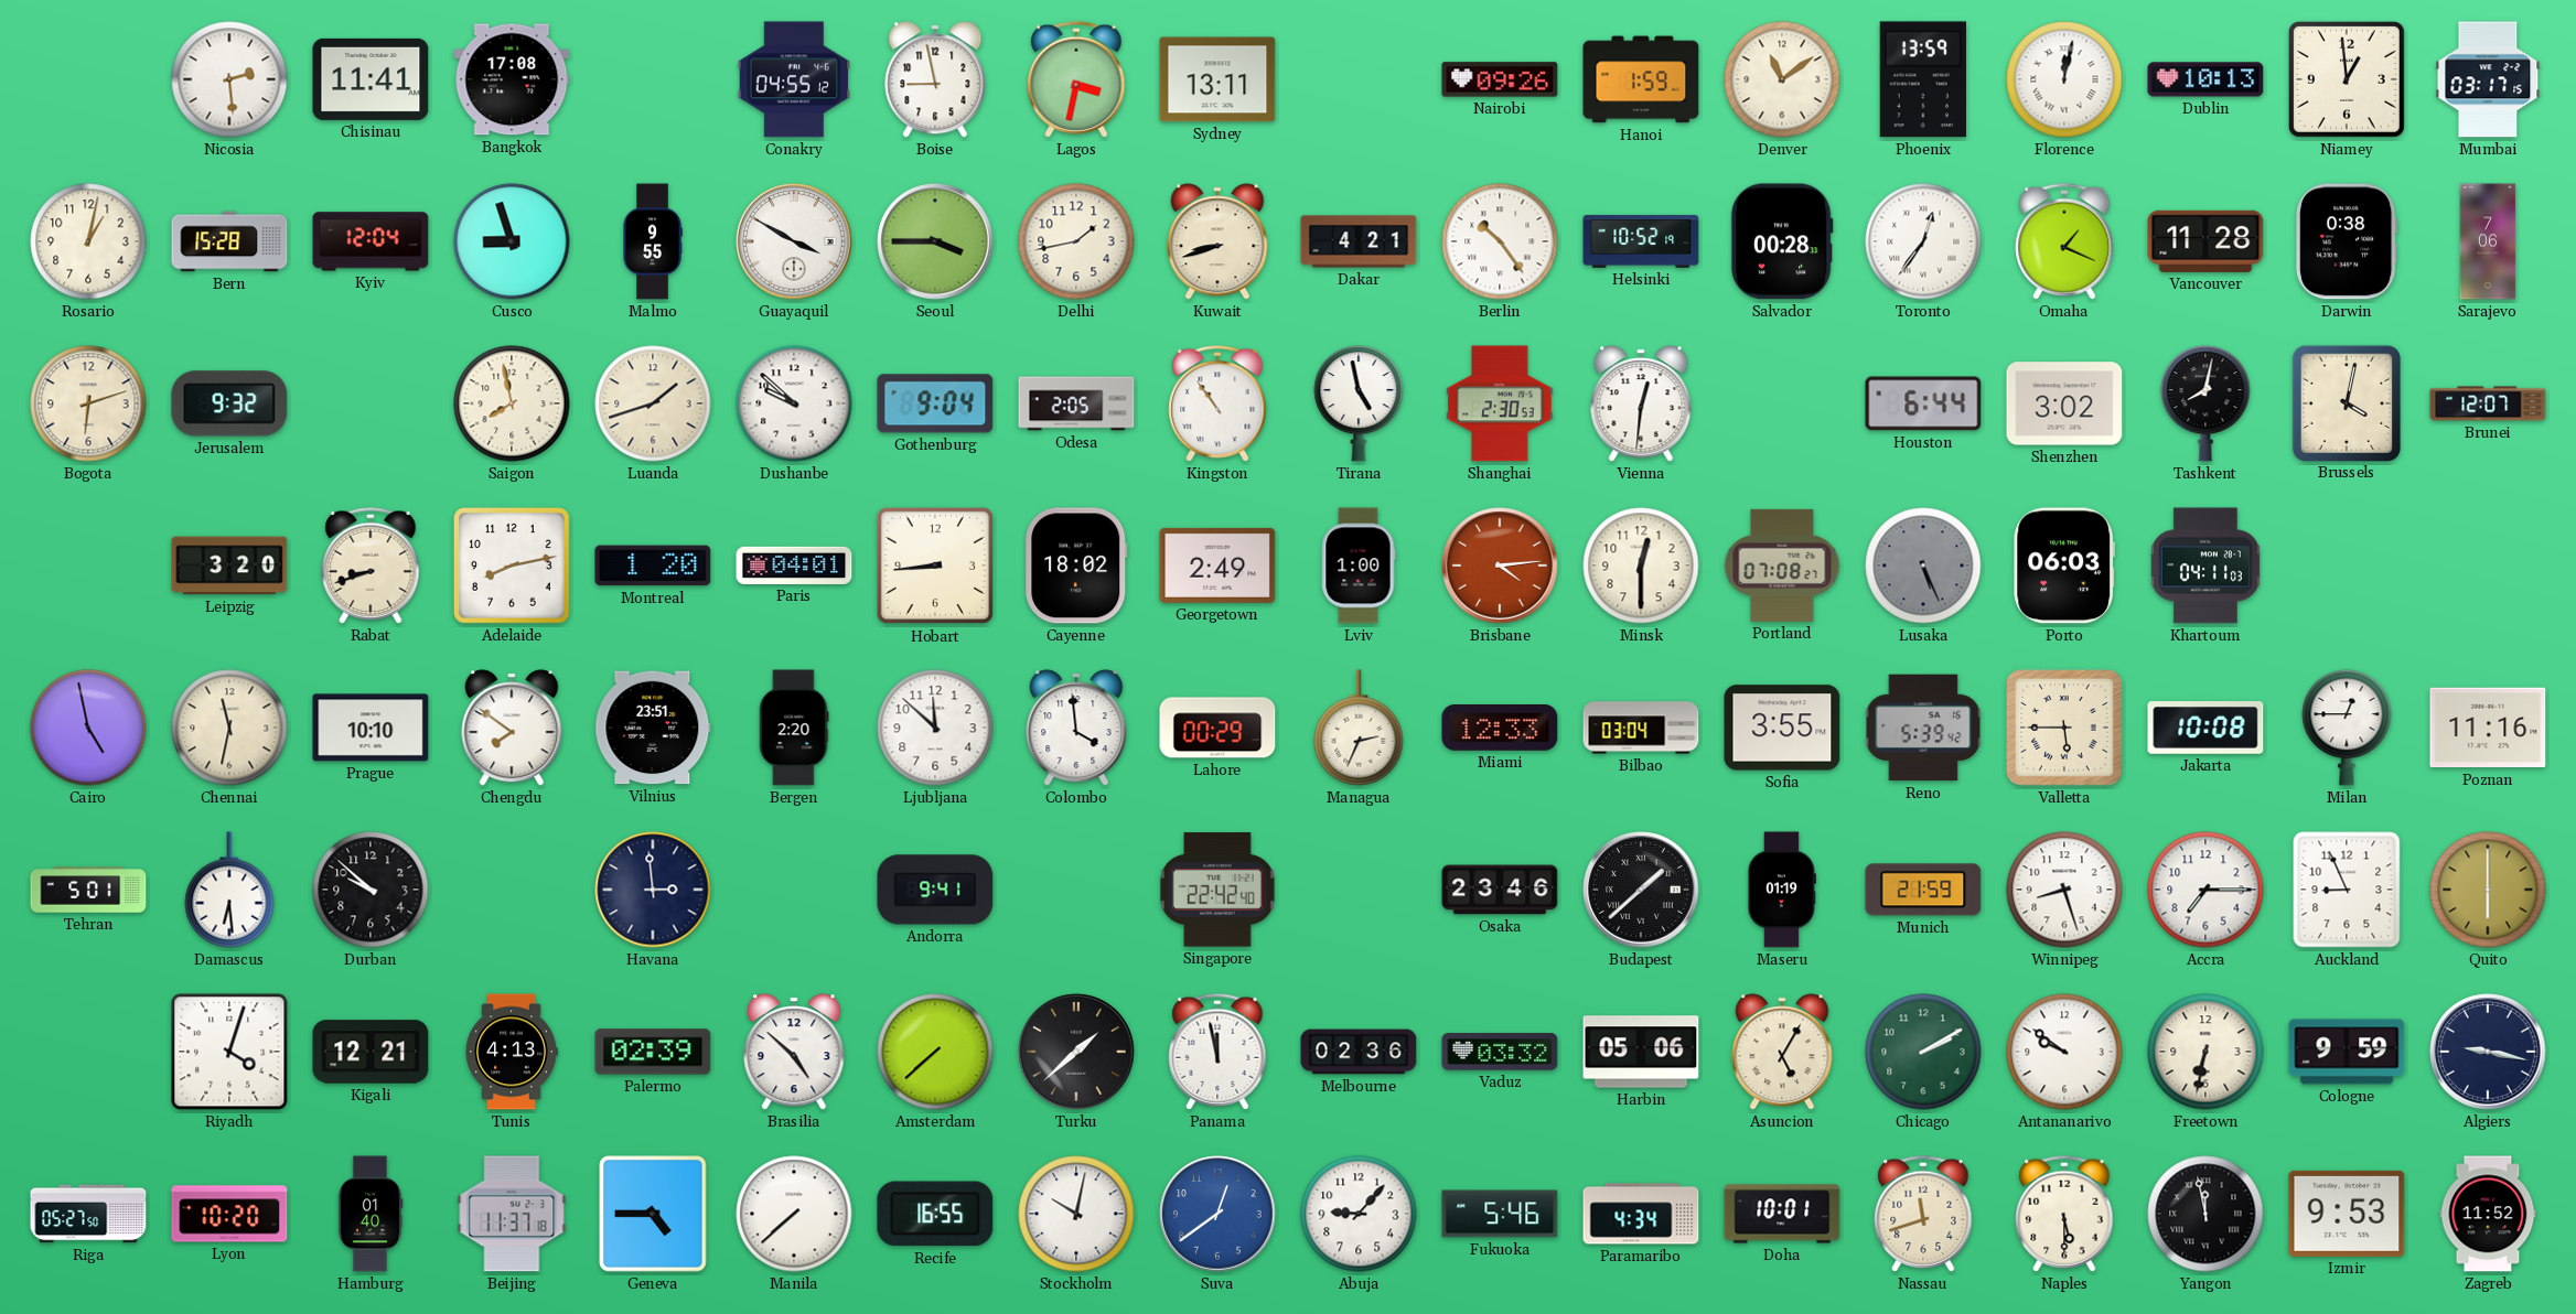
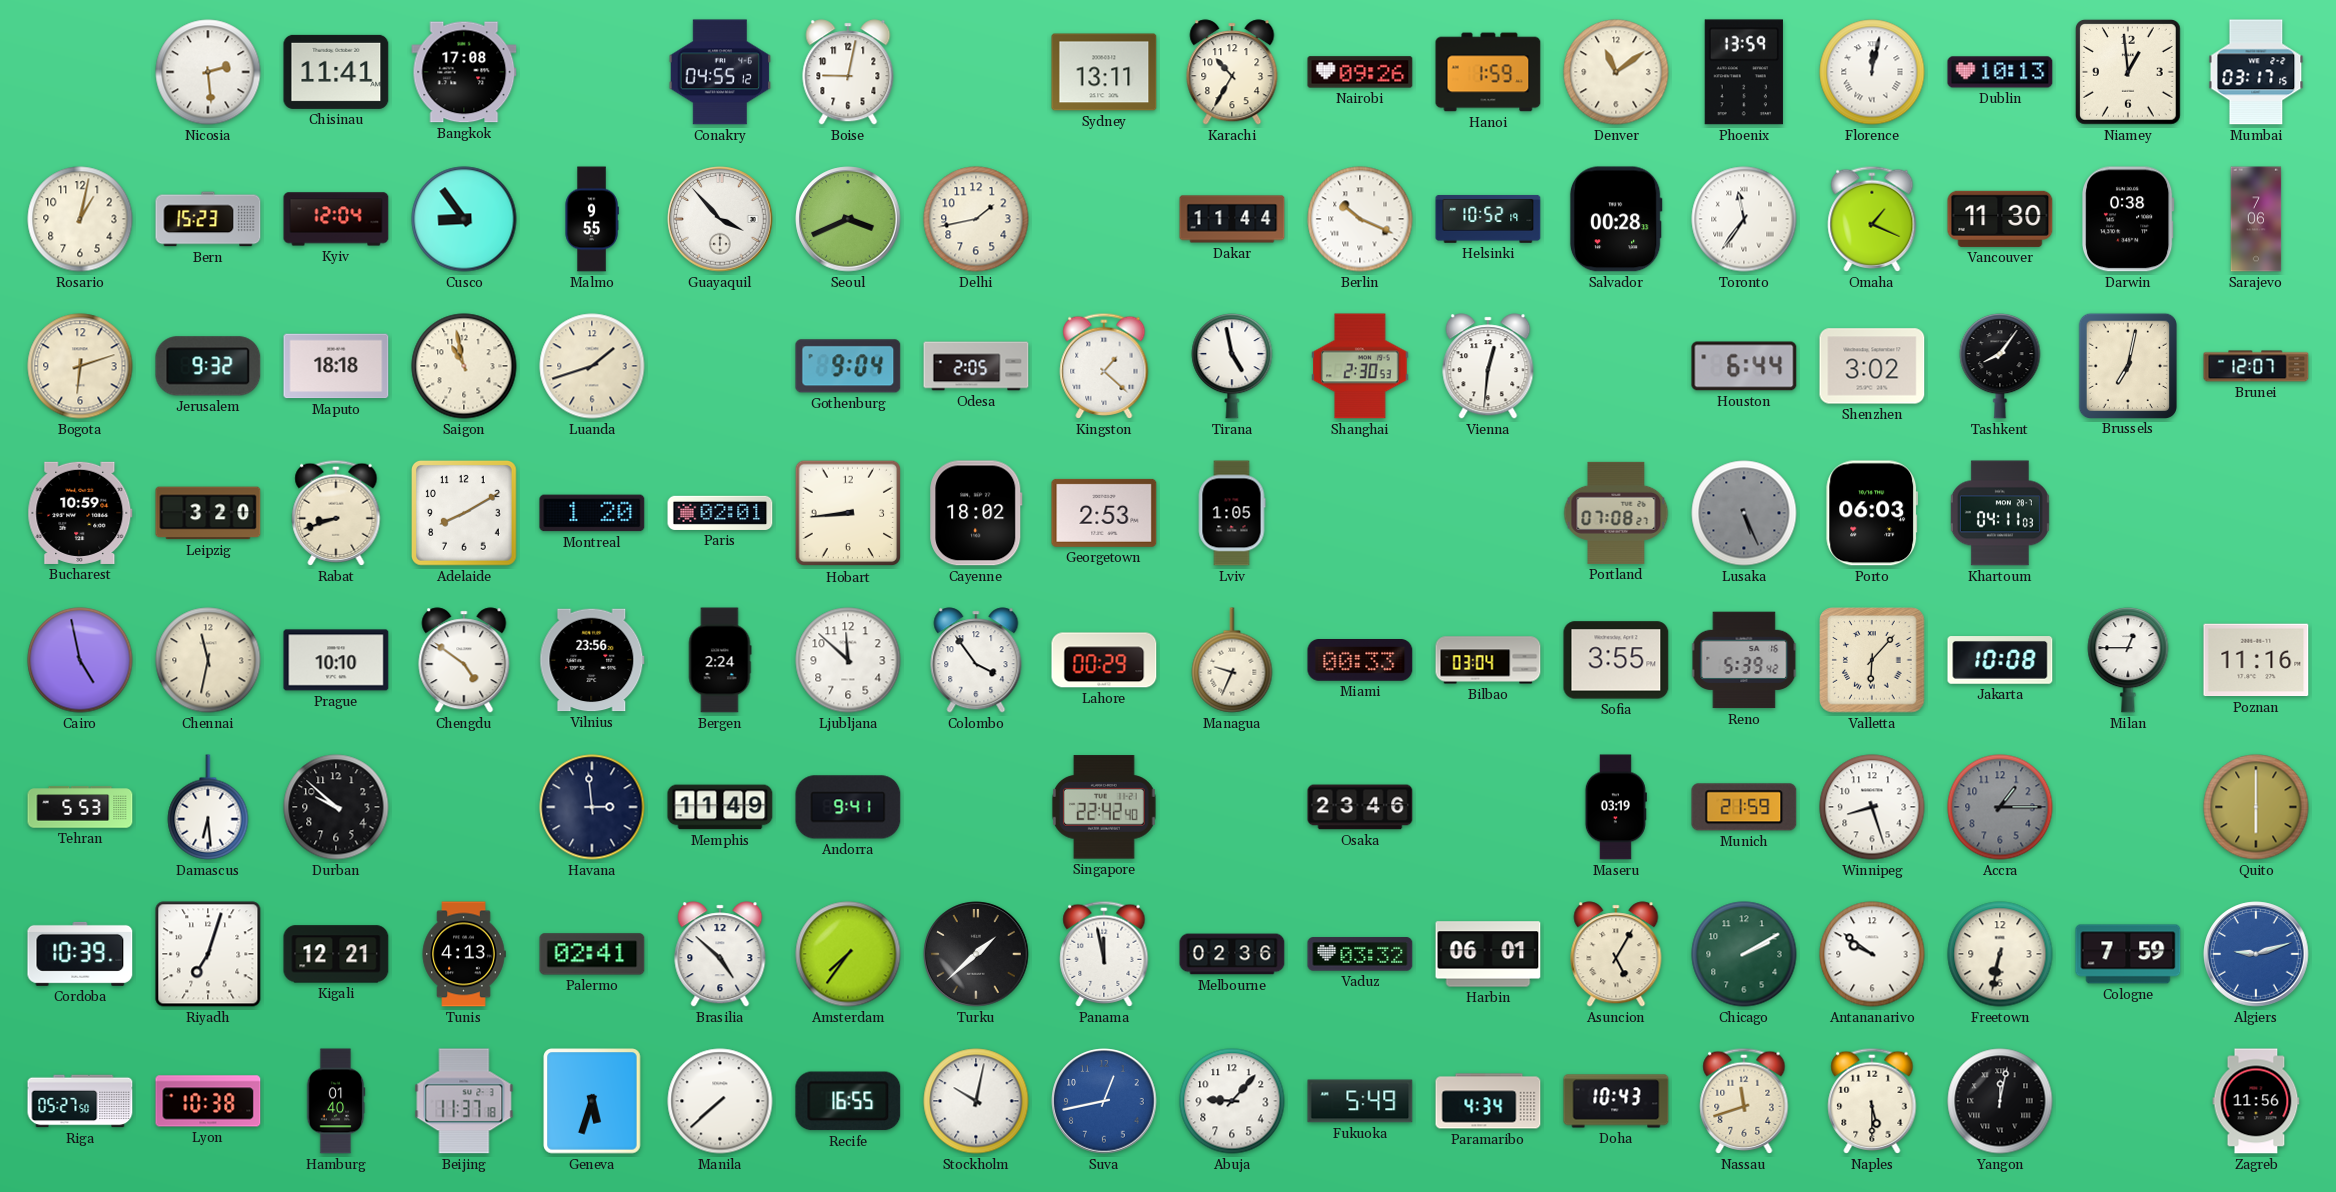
Boise: 8:58 -> 9:02 (848, 72)
Lagos: 3:32 -> none (1076, 79)
Karachi: none -> 10:35 (1232, 72)
Bern: 15:28 -> 15:23 (208, 219)
Cusco: 8:57 -> 8:54 (464, 219)
Guayaquil: 3:50 -> 3:53 (720, 219)
Seoul: 3:45 -> 3:41 (848, 219)
Kuwait: 8:42 -> none (1217, 241)
Dakar: 4:21 -> 11:44 (1232, 219)
Berlin: 10:24 -> 10:19 (1360, 219)
Toronto: 12:36 -> 11:36 (1744, 219)
Vancouver: 11:28 -> 11:30 (2000, 219)
Maputo: none -> 18:18 (336, 366)
Saigon: 7:58 -> 10:58 (464, 366)
Dushanbe: 9:52 -> none (794, 403)
Kingston: 10:54 -> 1:22 (1104, 366)
Tashkent: 8:02 -> 8:06 (2000, 367)
Brussels: 4:02 -> 7:02 (2127, 365)
Bucharest: none -> 10:59 (80, 513)
Adelaide: 8:13 -> 8:10 (464, 513)
Paris: 04:01 -> 02:01 (720, 513)
Georgetown: 2:49 -> 2:53 (1104, 513)
Lviv: 1:00 -> 1:05 (1232, 513)
Brisbane: 4:14 -> none (1500, 566)
Minsk: 12:30 -> none (1641, 566)
Chengdu: 7:51 -> 4:51 (464, 660)
Vilnius: 23:51 -> 23:56 (592, 660)
Bergen: 2:20 -> 2:24 (720, 660)
Colombo: 3:59 -> 3:54 (976, 660)
Managua: 2:34 -> 9:34 (1232, 660)
Miami: 12:33 -> 00:33 (1360, 661)
Valletta: 5:45 -> 6:07 (1872, 660)
Tehran: 5:01 -> 5:53 (80, 807)
Memphis: none -> 11:49 (720, 807)
Budapest: 1:38 -> none (1641, 890)
Maseru: 01:19 -> 03:19 (1616, 807)
Accra: 7:15 -> 1:15 (2000, 807)
Accra dial: white -> grey (2000, 807)
Auckland: 8:56 -> none (2347, 890)
Cordoba: none -> 10:39 (80, 954)
Riyadh: 4:03 -> 7:03 (208, 954)
Palermo: 02:39 -> 02:41 (592, 954)
Amsterdam: 7:38 -> 7:36 (848, 954)
Harbin: 05:06 -> 06:01 (1488, 954)
Cologne: 9:59 -> 7:59 (2128, 954)
Algiers: 9:17 -> 9:12 (2256, 954)
Algiers dial: navy -> blue (2256, 954)
Lyon: 10:20 -> 10:38 (208, 1101)
Geneva: 4:45 -> 5:33 (592, 1101)
Suva: 12:39 -> 12:43 (1104, 1101)
Fukuoka: 5:46 -> 5:49 (1360, 1101)
Doha: 10:01 -> 10:43 (1616, 1101)
Yangon: 11:58 -> 12:02 (2000, 1101)
Izmir: 9:53 -> none (2347, 1214)
Zagreb: 11:52 -> 11:56 (2256, 1101)
